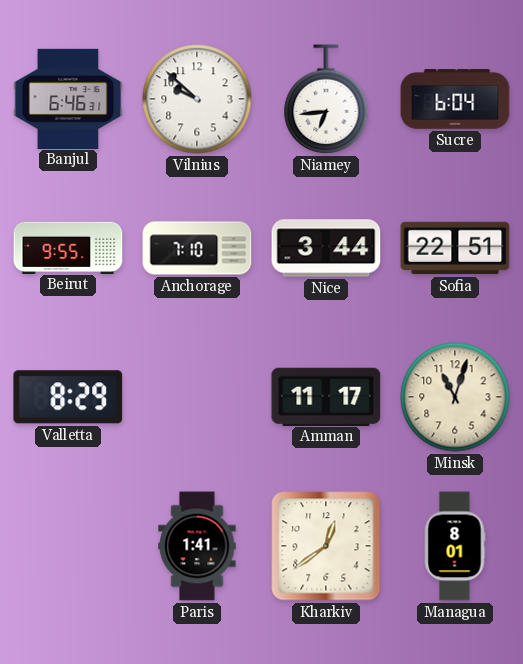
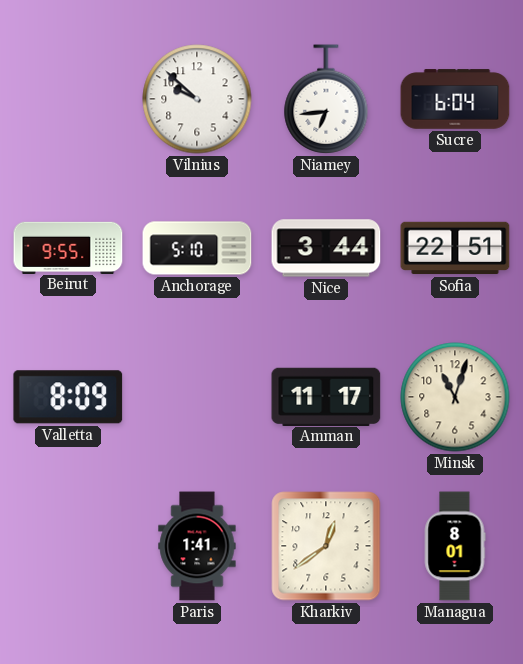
Banjul: 6:46 -> none (68, 98)
Anchorage: 7:10 -> 5:10 (197, 248)
Valletta: 8:29 -> 8:09 (68, 397)
